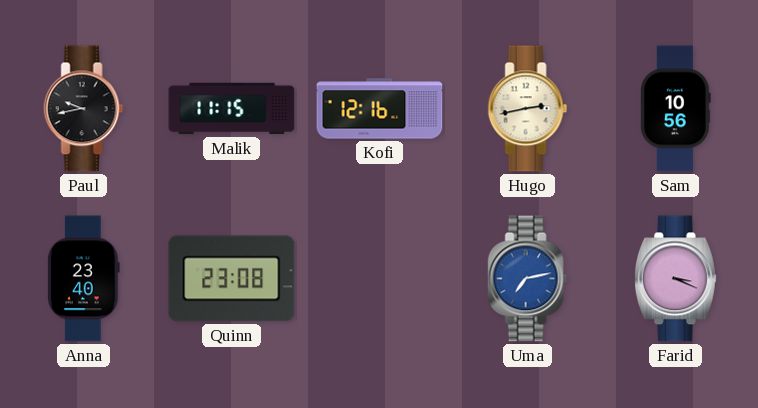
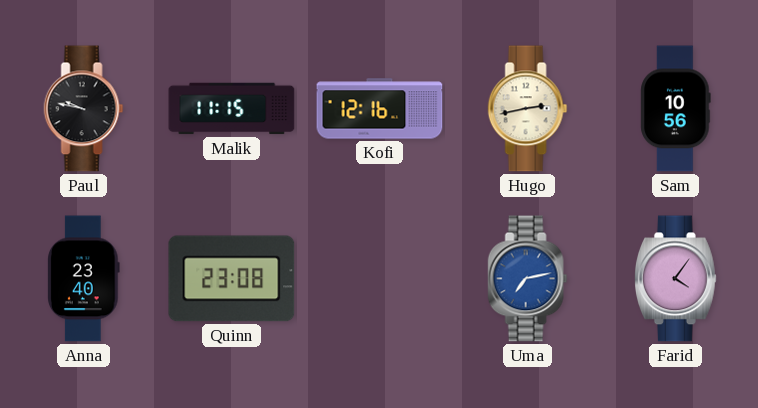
Paul: 9:43 -> 9:47 (84, 109)
Farid: 3:19 -> 4:06 (676, 279)
